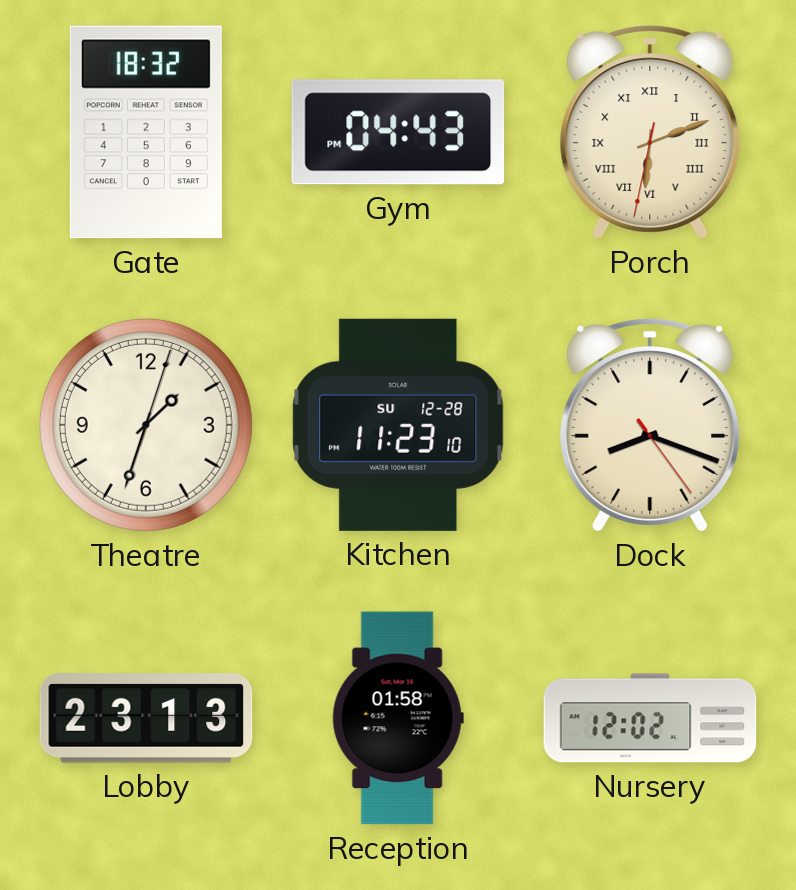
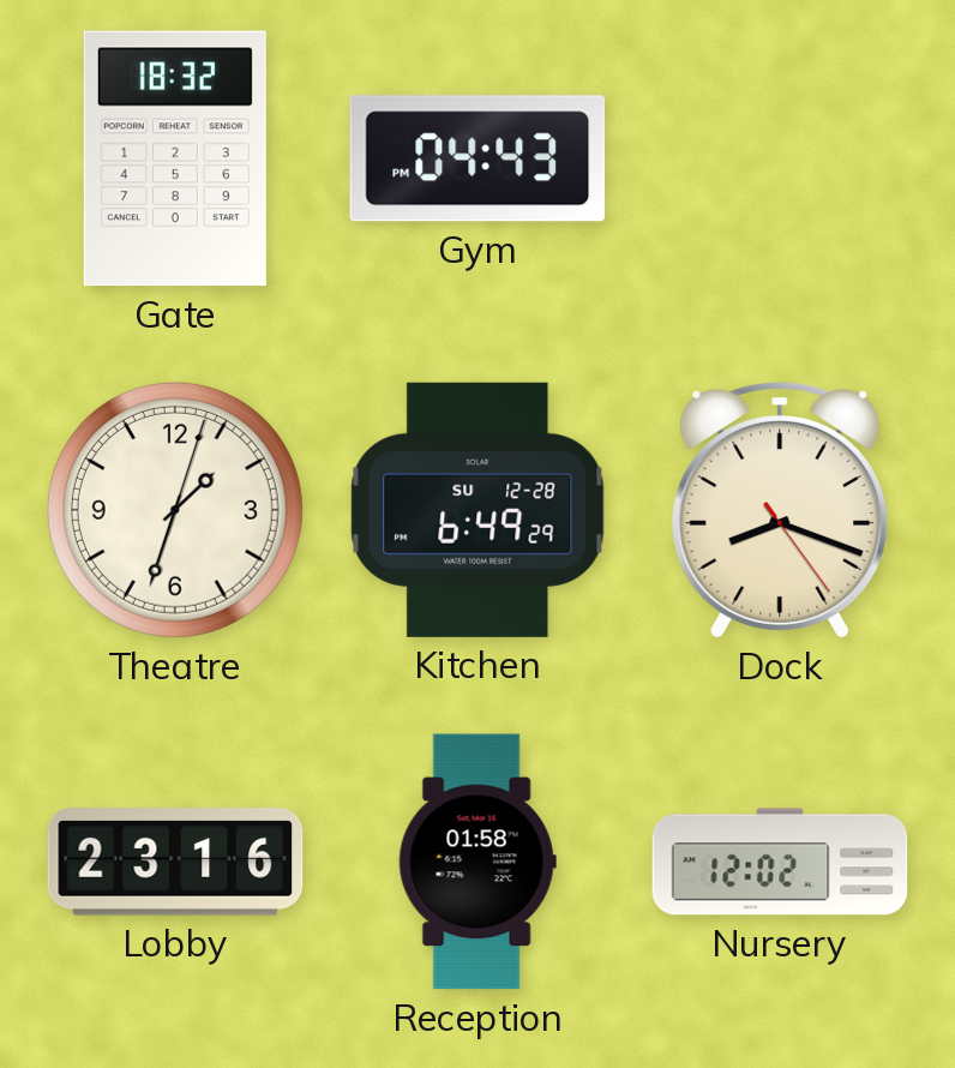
Porch: 6:11 -> none (650, 132)
Kitchen: 11:23 -> 6:49 (477, 510)
Lobby: 23:13 -> 23:16 (175, 862)
